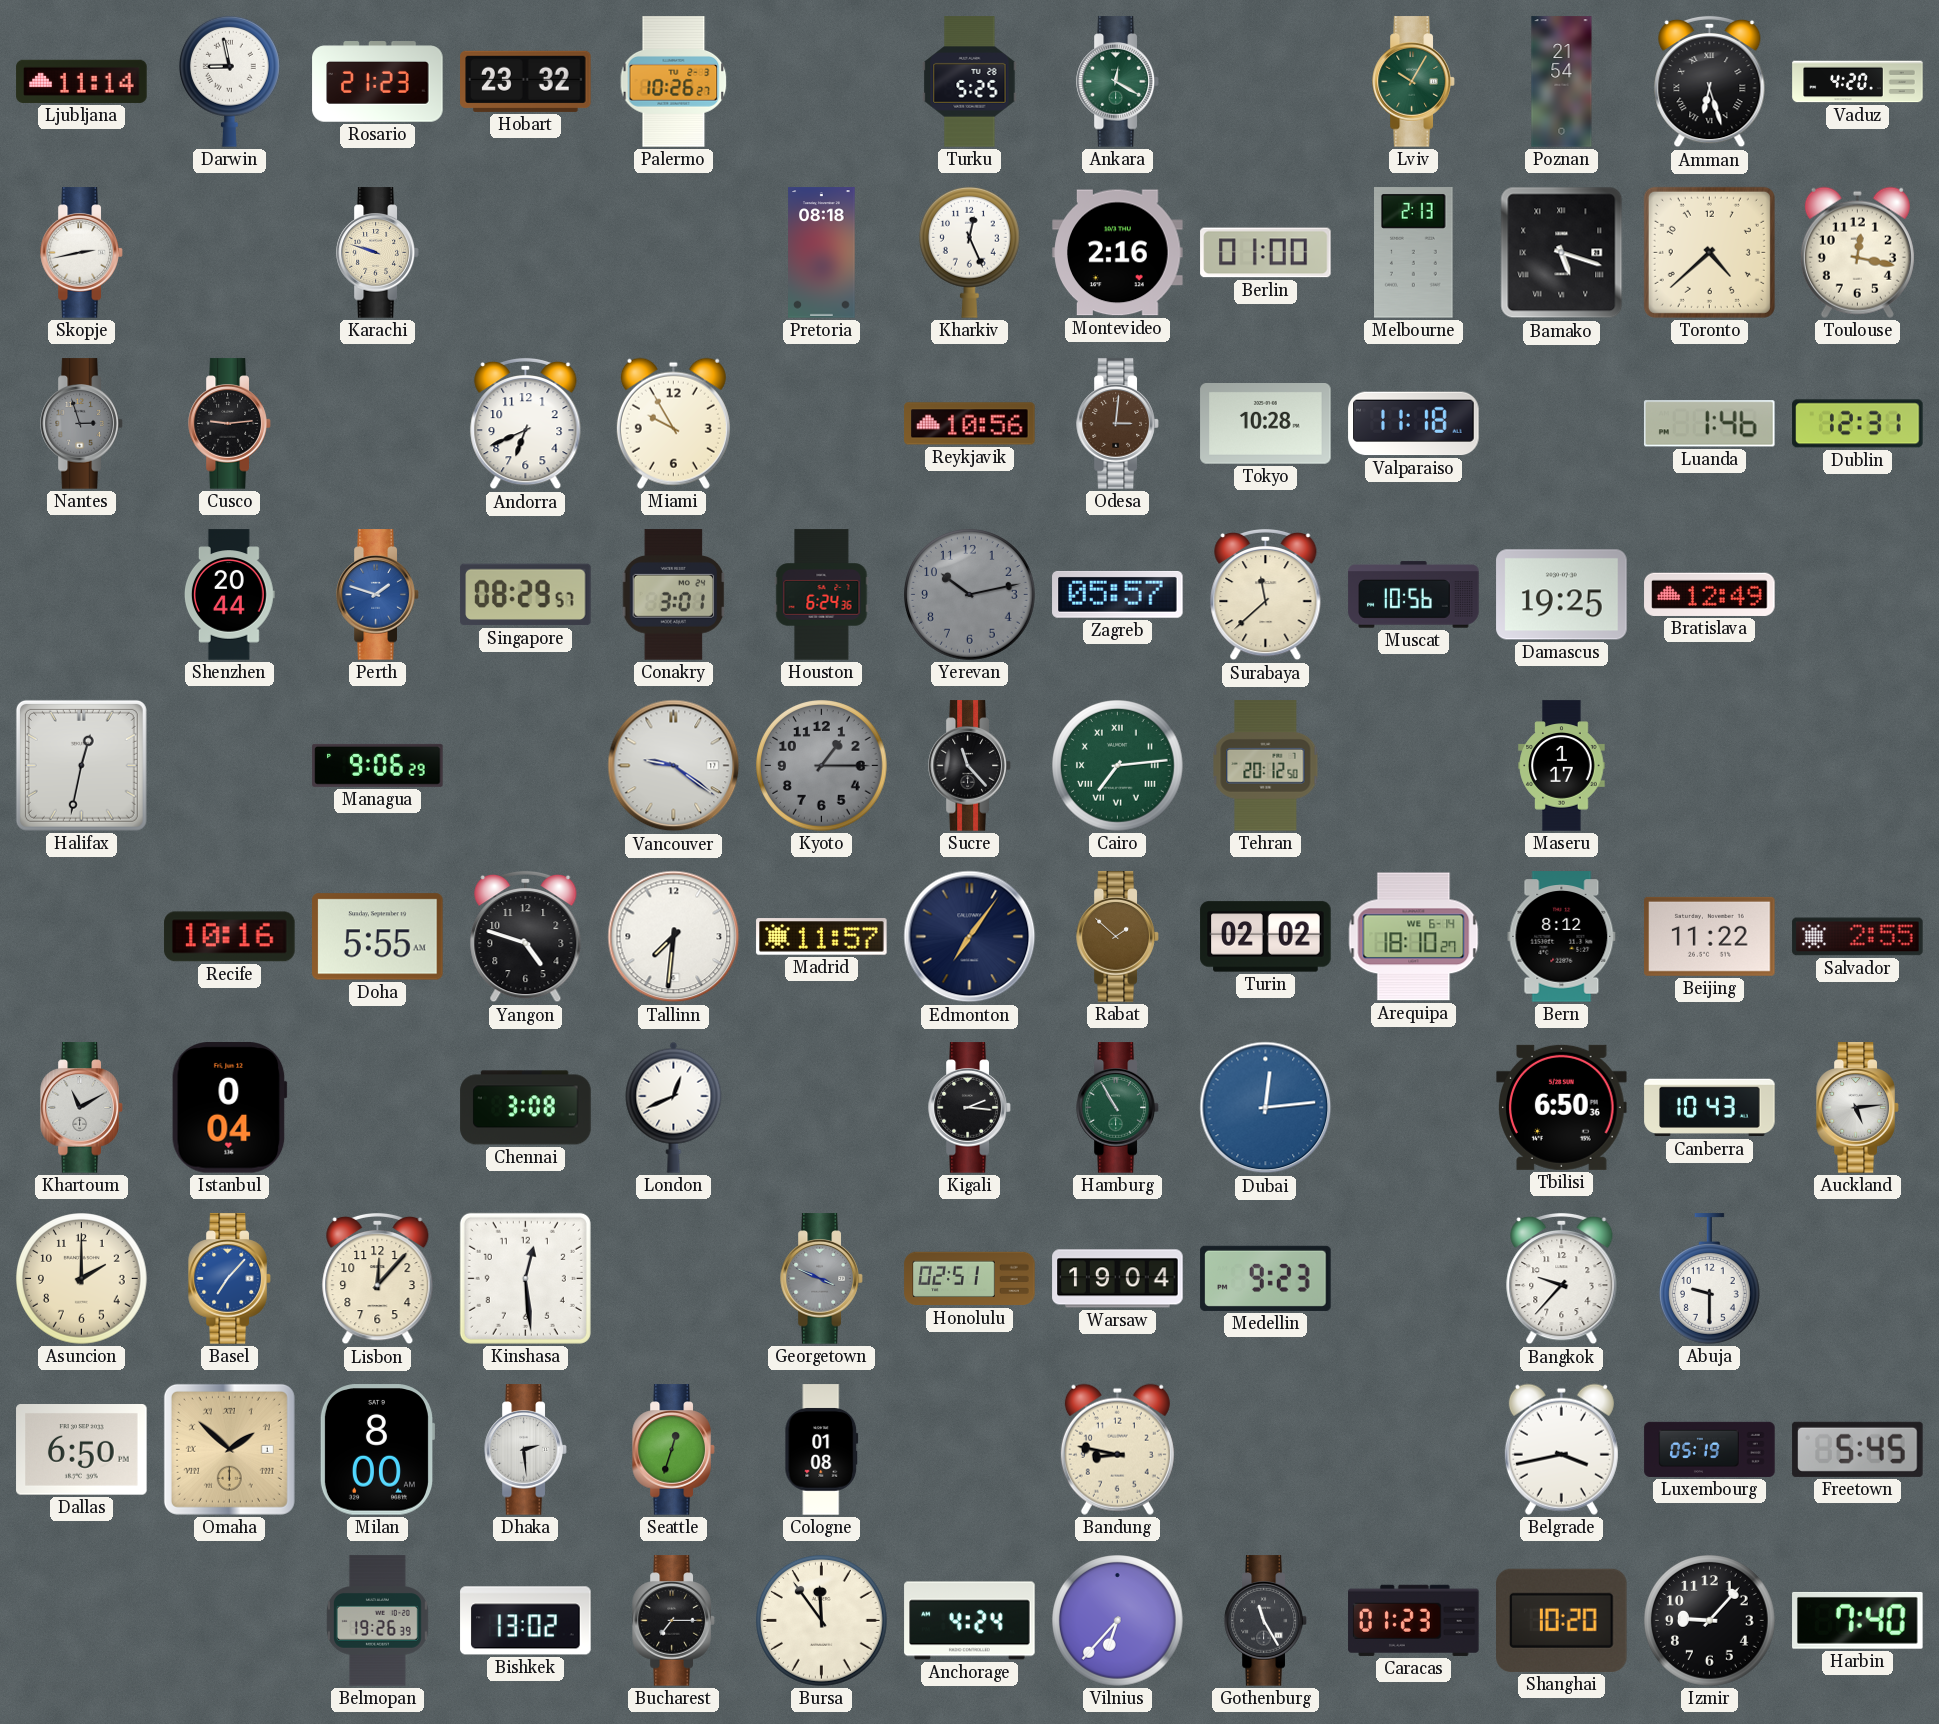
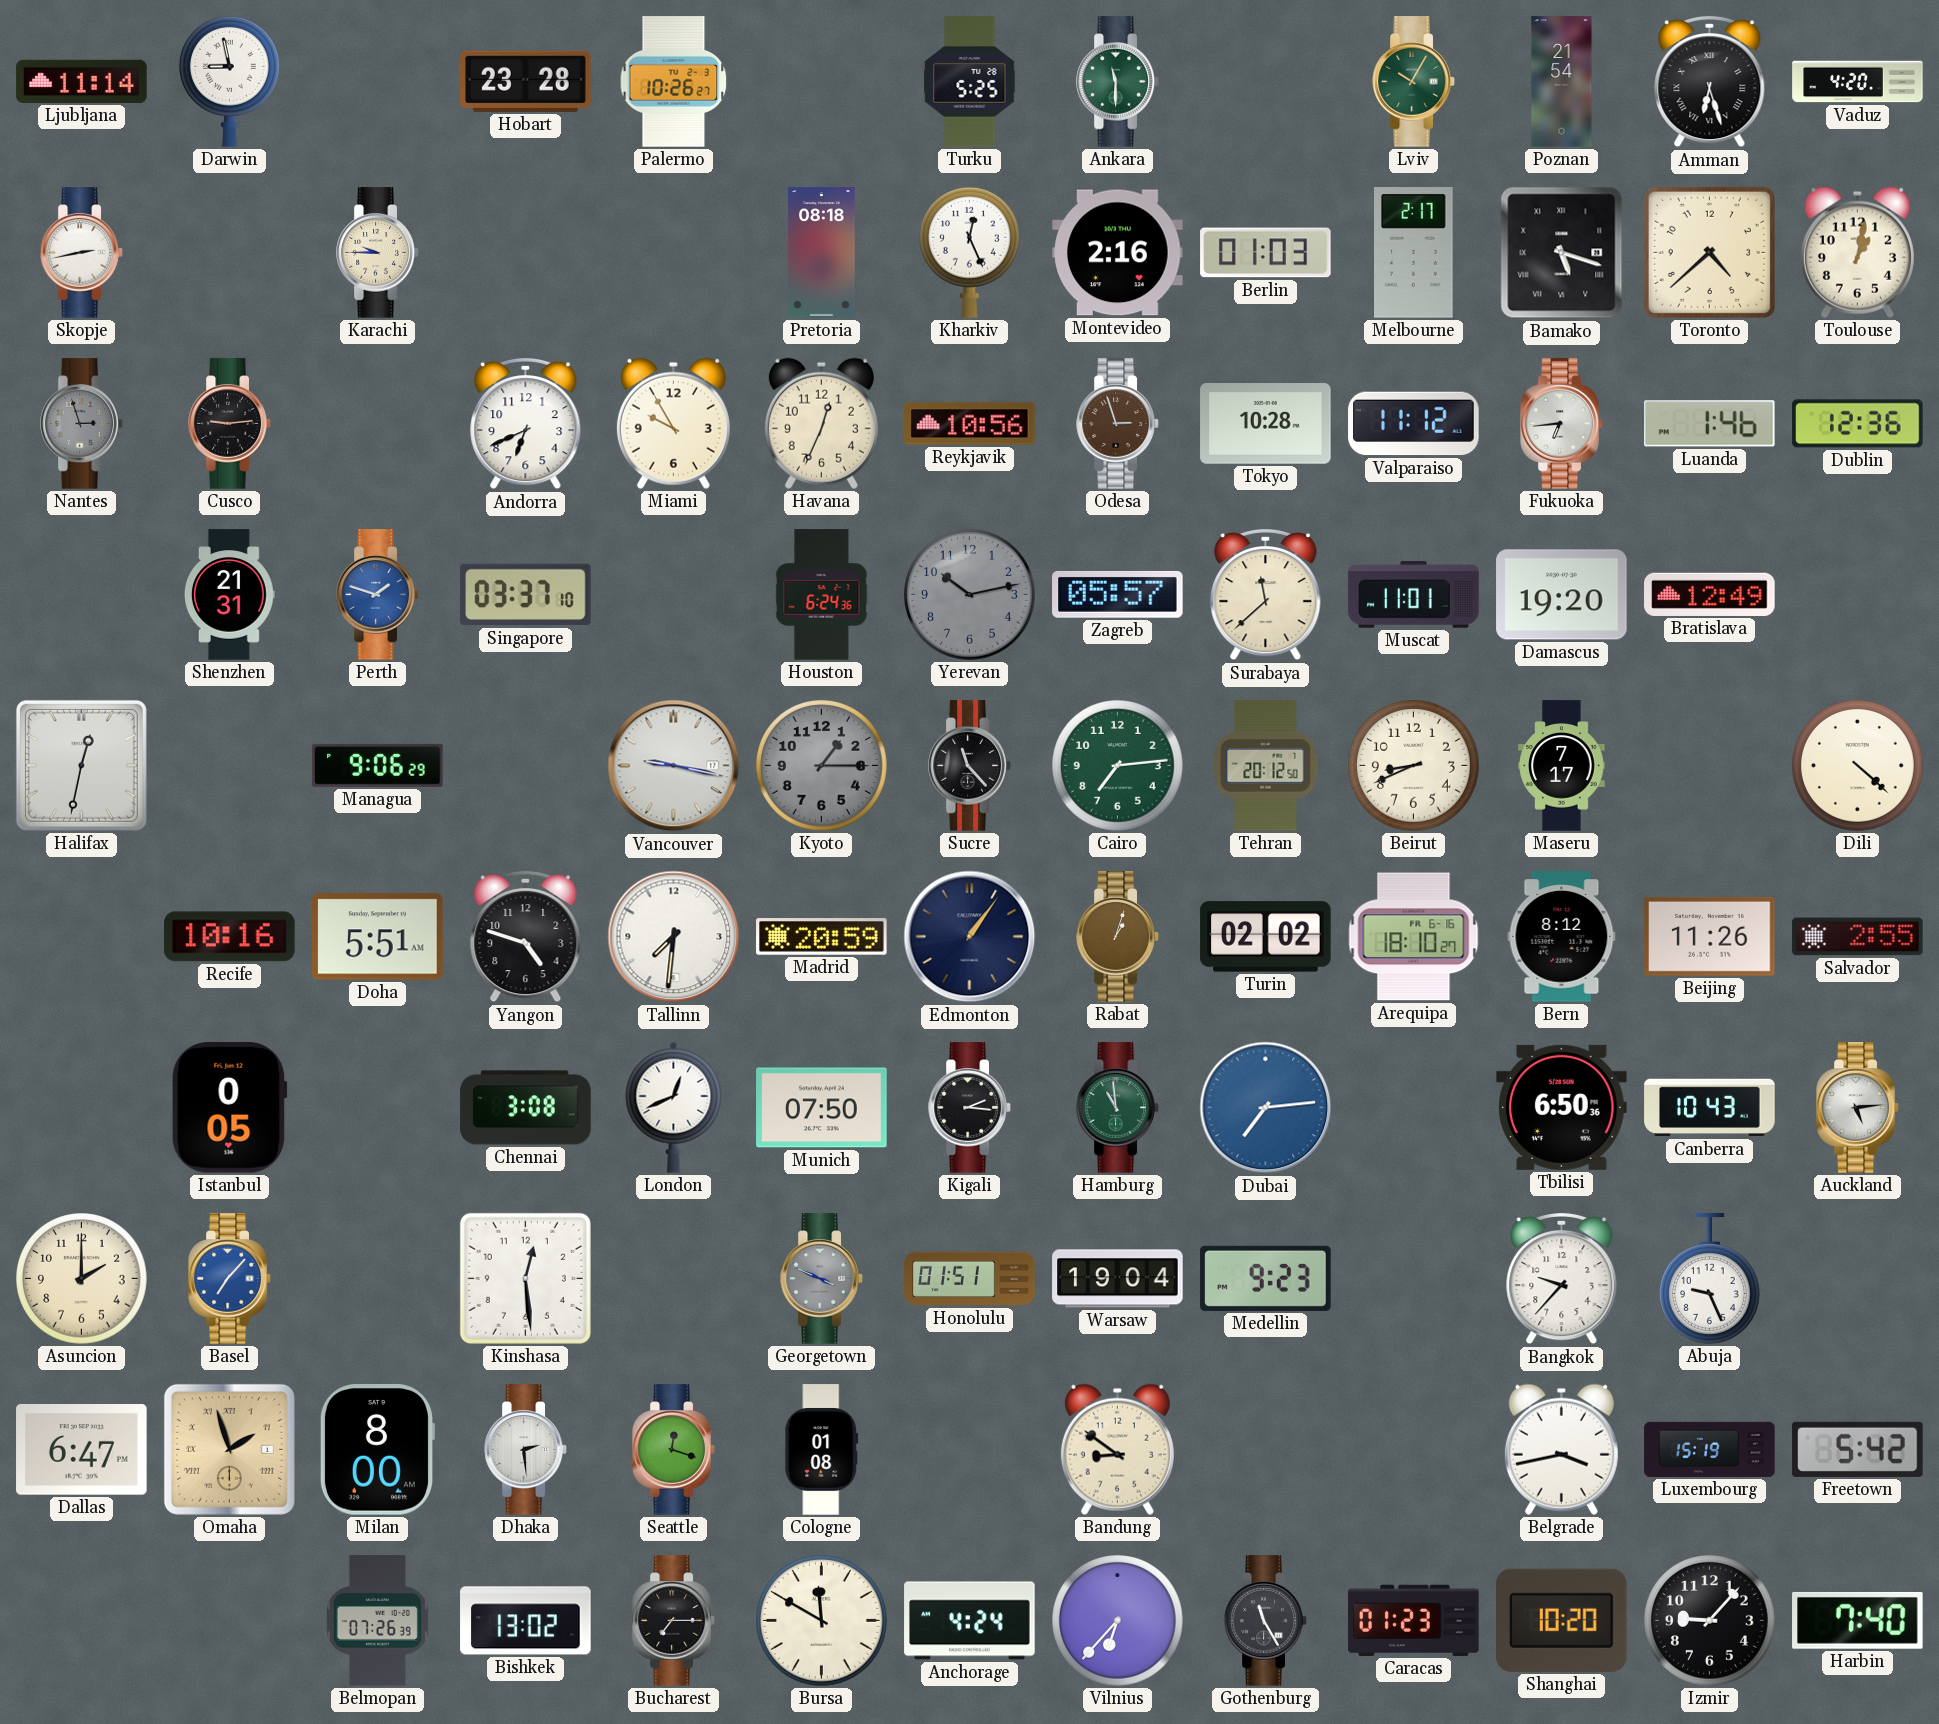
Rosario: 21:23 -> none (378, 82)
Hobart: 23:32 -> 23:28 (526, 81)
Ankara: 12:20 -> 11:30 (1118, 82)
Karachi: 9:48 -> 9:45 (378, 253)
Berlin: 01:00 -> 01:03 (1266, 253)
Melbourne: 2:13 -> 2:17 (1414, 253)
Toulouse: 12:17 -> 1:02 (1857, 252)
Havana: none -> 12:34 (821, 423)
Odesa: 3:01 -> 2:57 (1118, 424)
Valparaiso: 11:18 -> 11:12 (1414, 424)
Fukuoka: none -> 6:44 (1562, 424)
Dublin: 12:31 -> 12:36 (1858, 424)
Shenzhen: 20:44 -> 21:31 (229, 595)
Singapore: 08:29 -> 03:37 (526, 595)
Conakry: 3:01 -> none (674, 595)
Muscat: 10:56 -> 11:01 (1414, 595)
Damascus: 19:25 -> 19:20 (1562, 595)
Vancouver: 9:21 -> 9:17 (674, 766)
Cairo numerals: Roman -> Arabic (1118, 766)
Beirut: none -> 8:41 (1414, 766)
Maseru: 1:17 -> 7:17 (1562, 766)
Dili: none -> 4:22 (1858, 766)
Doha: 5:55 -> 5:51 (378, 937)
Madrid: 11:57 -> 20:59 (822, 937)
Edmonton: 7:06 -> 1:06 (970, 937)
Rabat: 1:52 -> 1:03 (1118, 937)
Arequipa date: WE 6-14 -> FR 6-16 (1414, 937)
Beijing: 11:22 -> 11:26 (1710, 936)
Khartoum: 11:10 -> none (82, 1108)
Istanbul: 0:04 -> 0:05 (229, 1108)
Munich: none -> 07:50 (822, 1108)
Hamburg: 10:55 -> 10:59 (1118, 1108)
Dubai: 12:14 -> 7:14 (1266, 1108)
Lisbon: 12:07 -> none (378, 1279)
Honolulu: 02:51 -> 01:51 (970, 1279)
Abuja: 9:30 -> 9:26 (1709, 1279)
Dallas: 6:50 -> 6:47 (82, 1450)
Omaha: 1:52 -> 1:57 (229, 1449)
Seattle: 12:33 -> 12:18 (674, 1450)
Bandung: 8:47 -> 8:51 (1117, 1449)
Luxembourg: 05:19 -> 15:19 (1710, 1449)
Freetown: 5:45 -> 5:42 (1858, 1449)
Belmopan: 19:26 -> 07:26 (377, 1621)
Bursa: 11:54 -> 11:50 (822, 1621)
